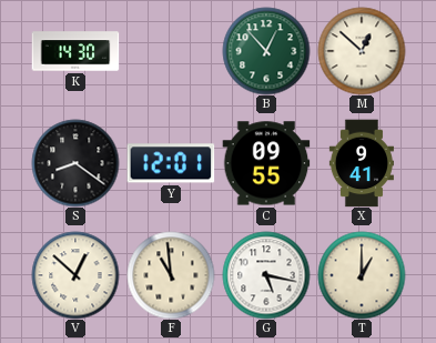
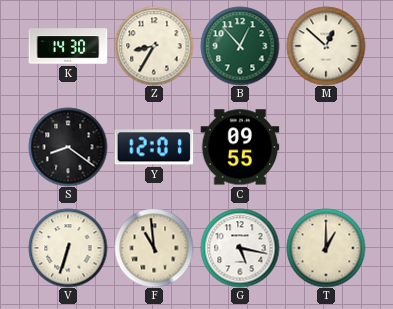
Z: none -> 8:35 (154, 46)
X: 9:41 -> none (362, 163)
V: 12:52 -> 6:33 (68, 248)
